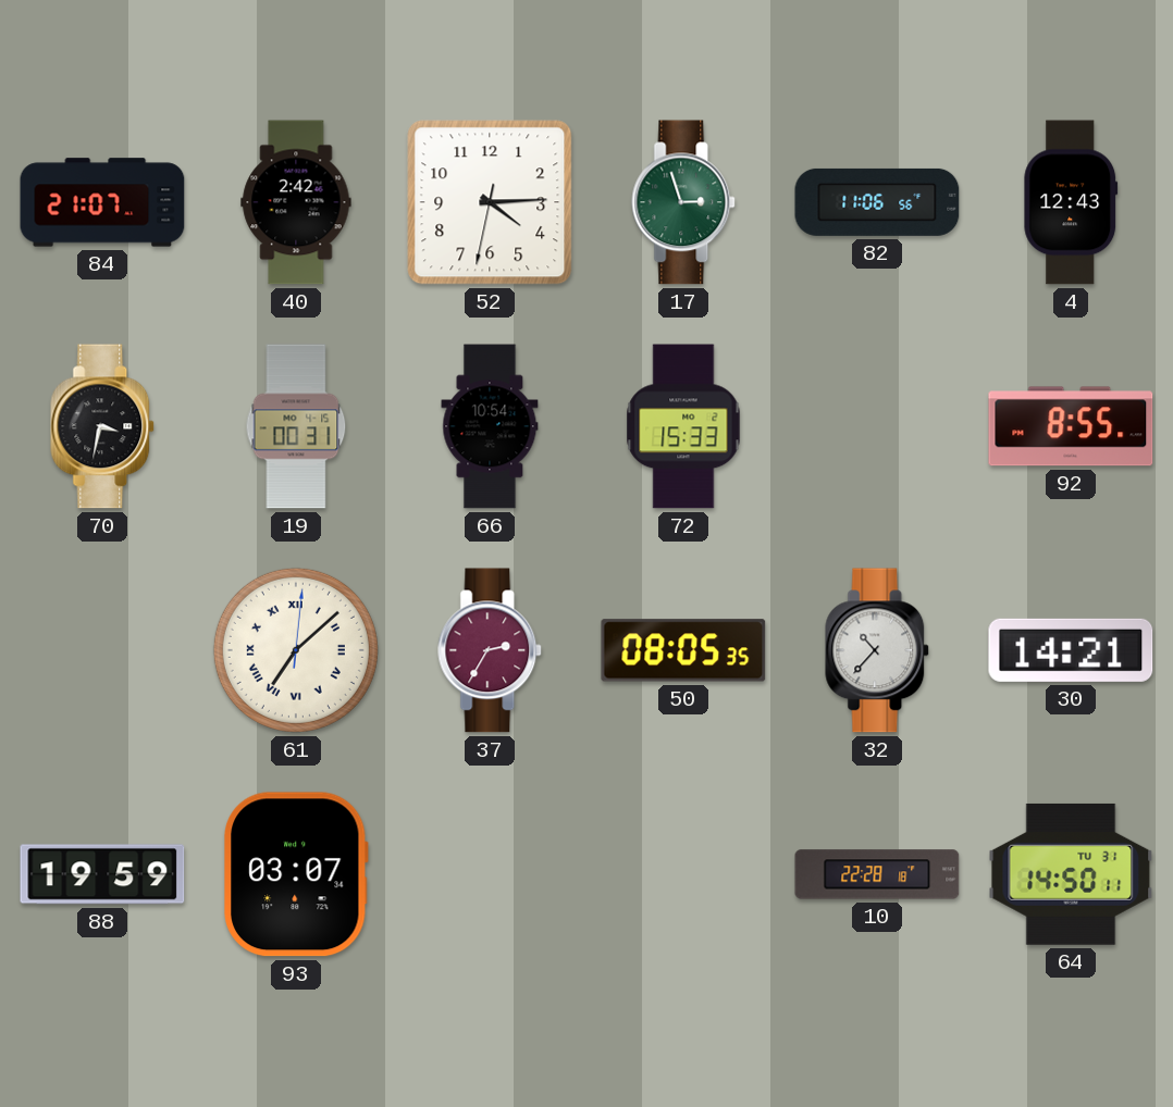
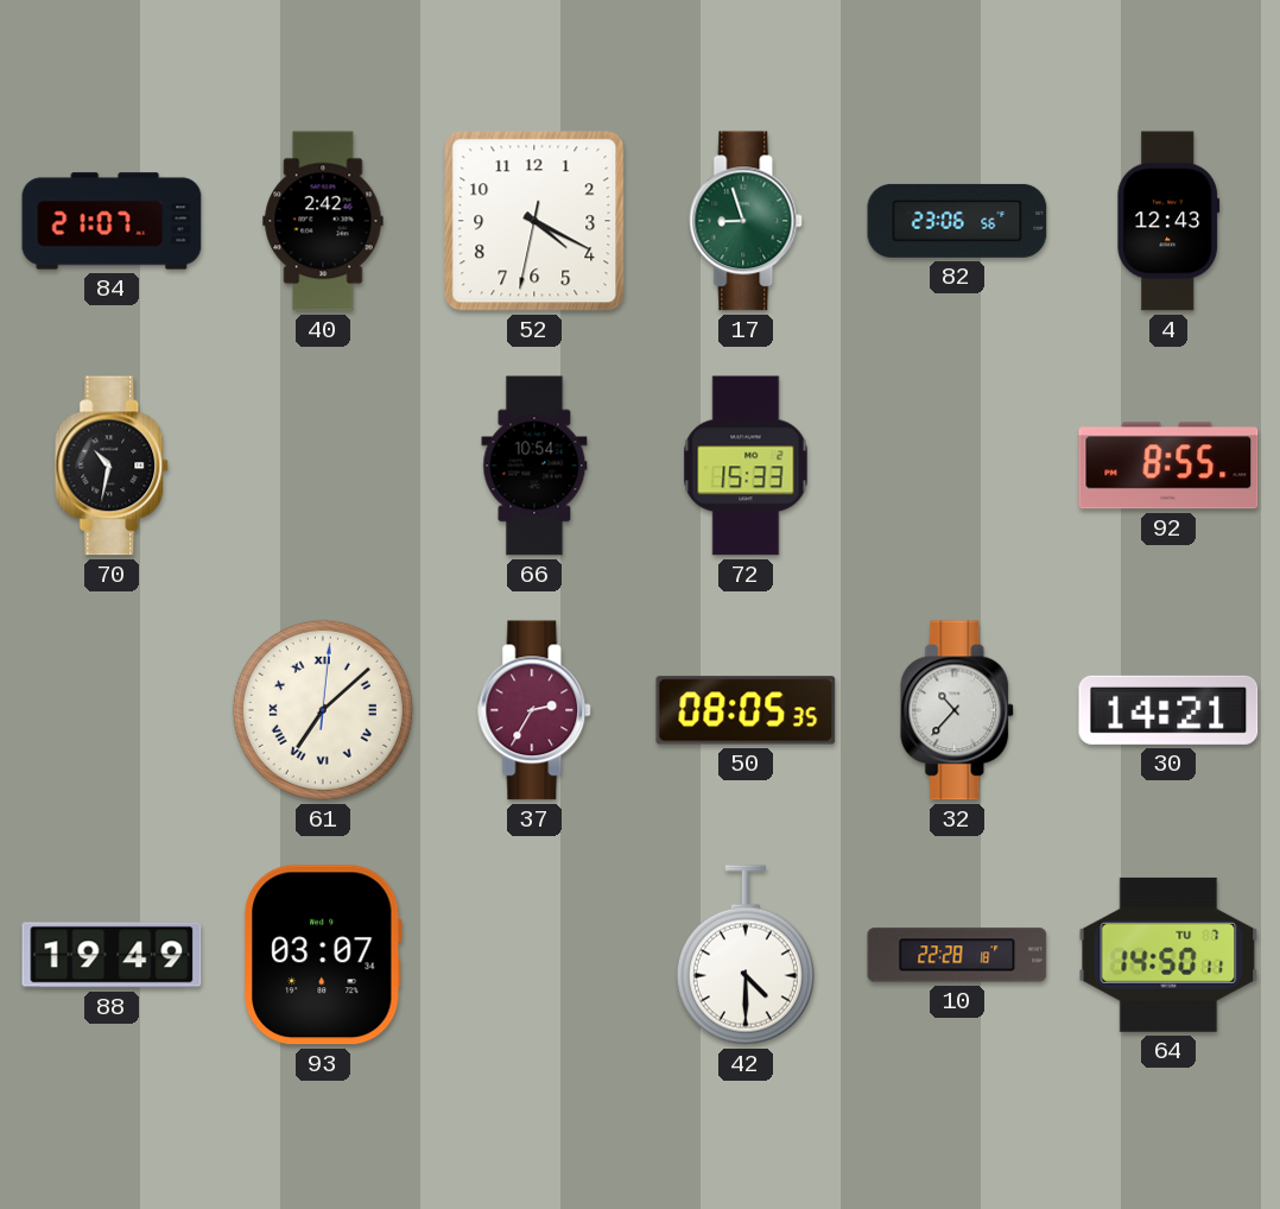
52: 4:14 -> 4:19 (534, 221)
17: 2:57 -> 8:57 (747, 221)
82: 11:06 -> 23:06 (957, 221)
70: 3:32 -> 10:32 (113, 466)
19: 00:31 -> none (296, 426)
88: 19:59 -> 19:49 (112, 955)
42: none -> 4:30 (746, 955)
64 date: TU 31 -> TU 7 (1168, 955)
